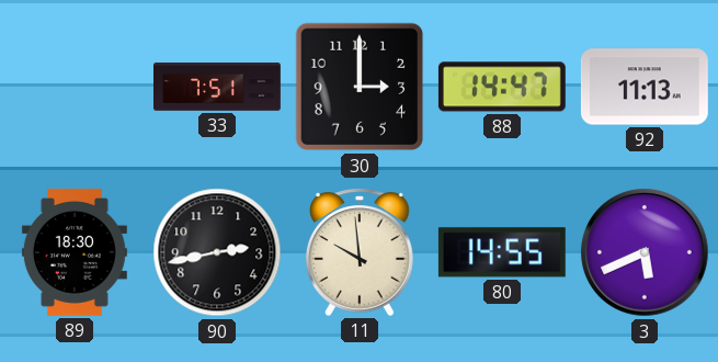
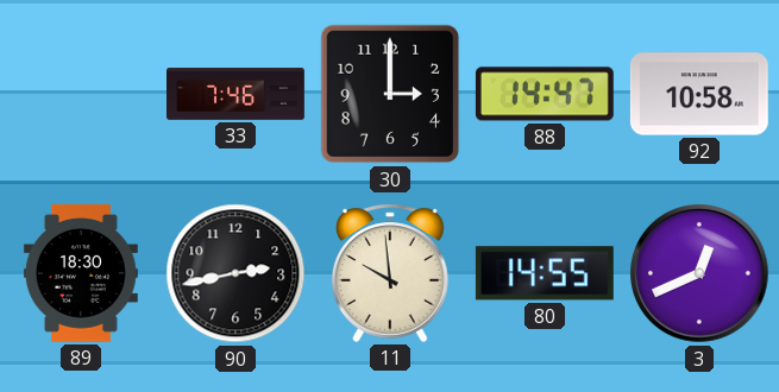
33: 7:51 -> 7:46 (237, 94)
92: 11:13 -> 10:58 (699, 94)
3: 5:41 -> 12:41 (699, 273)
